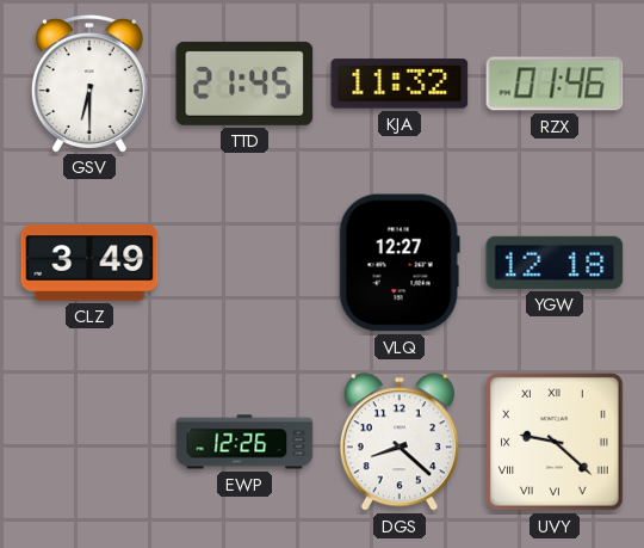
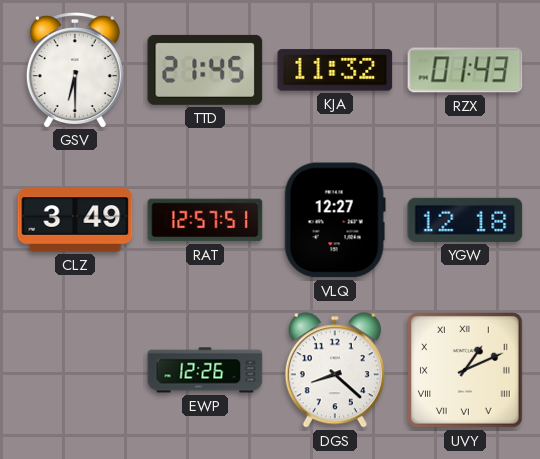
RZX: 01:46 -> 01:43 (465, 70)
RAT: none -> 12:57 (205, 220)
UVY: 9:22 -> 1:11 (466, 371)
